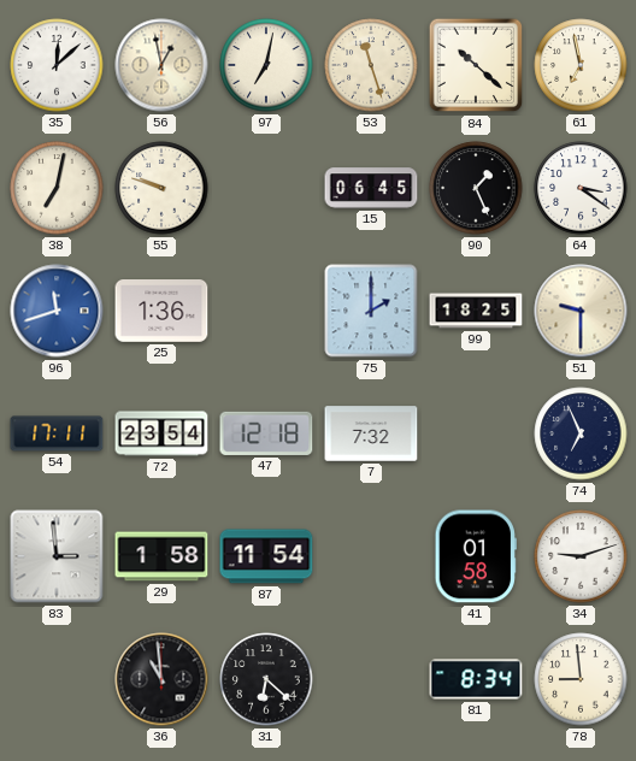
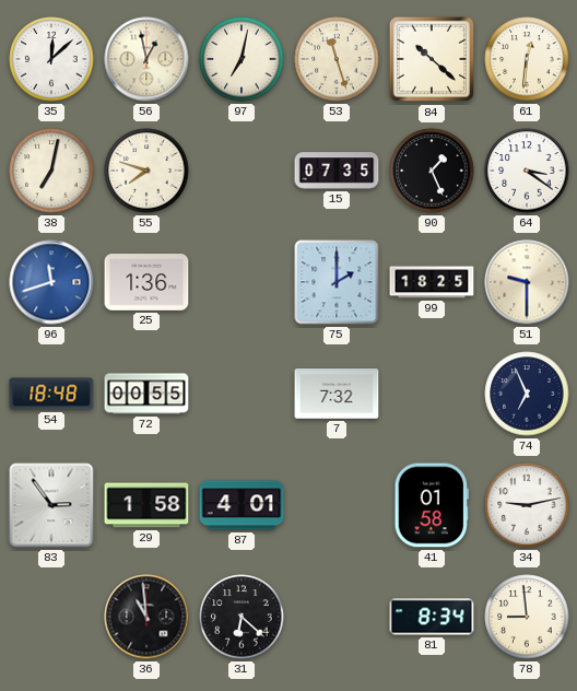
61: 6:58 -> 12:31 (527, 59)
55: 9:48 -> 7:48 (146, 171)
15: 06:45 -> 07:35 (337, 171)
54: 17:11 -> 18:48 (51, 394)
72: 23:54 -> 00:55 (146, 394)
47: 12:18 -> none (266, 433)
83: 2:59 -> 2:54 (51, 505)
87: 11:54 -> 4:01 (242, 505)
34: 9:12 -> 9:13 (527, 505)
